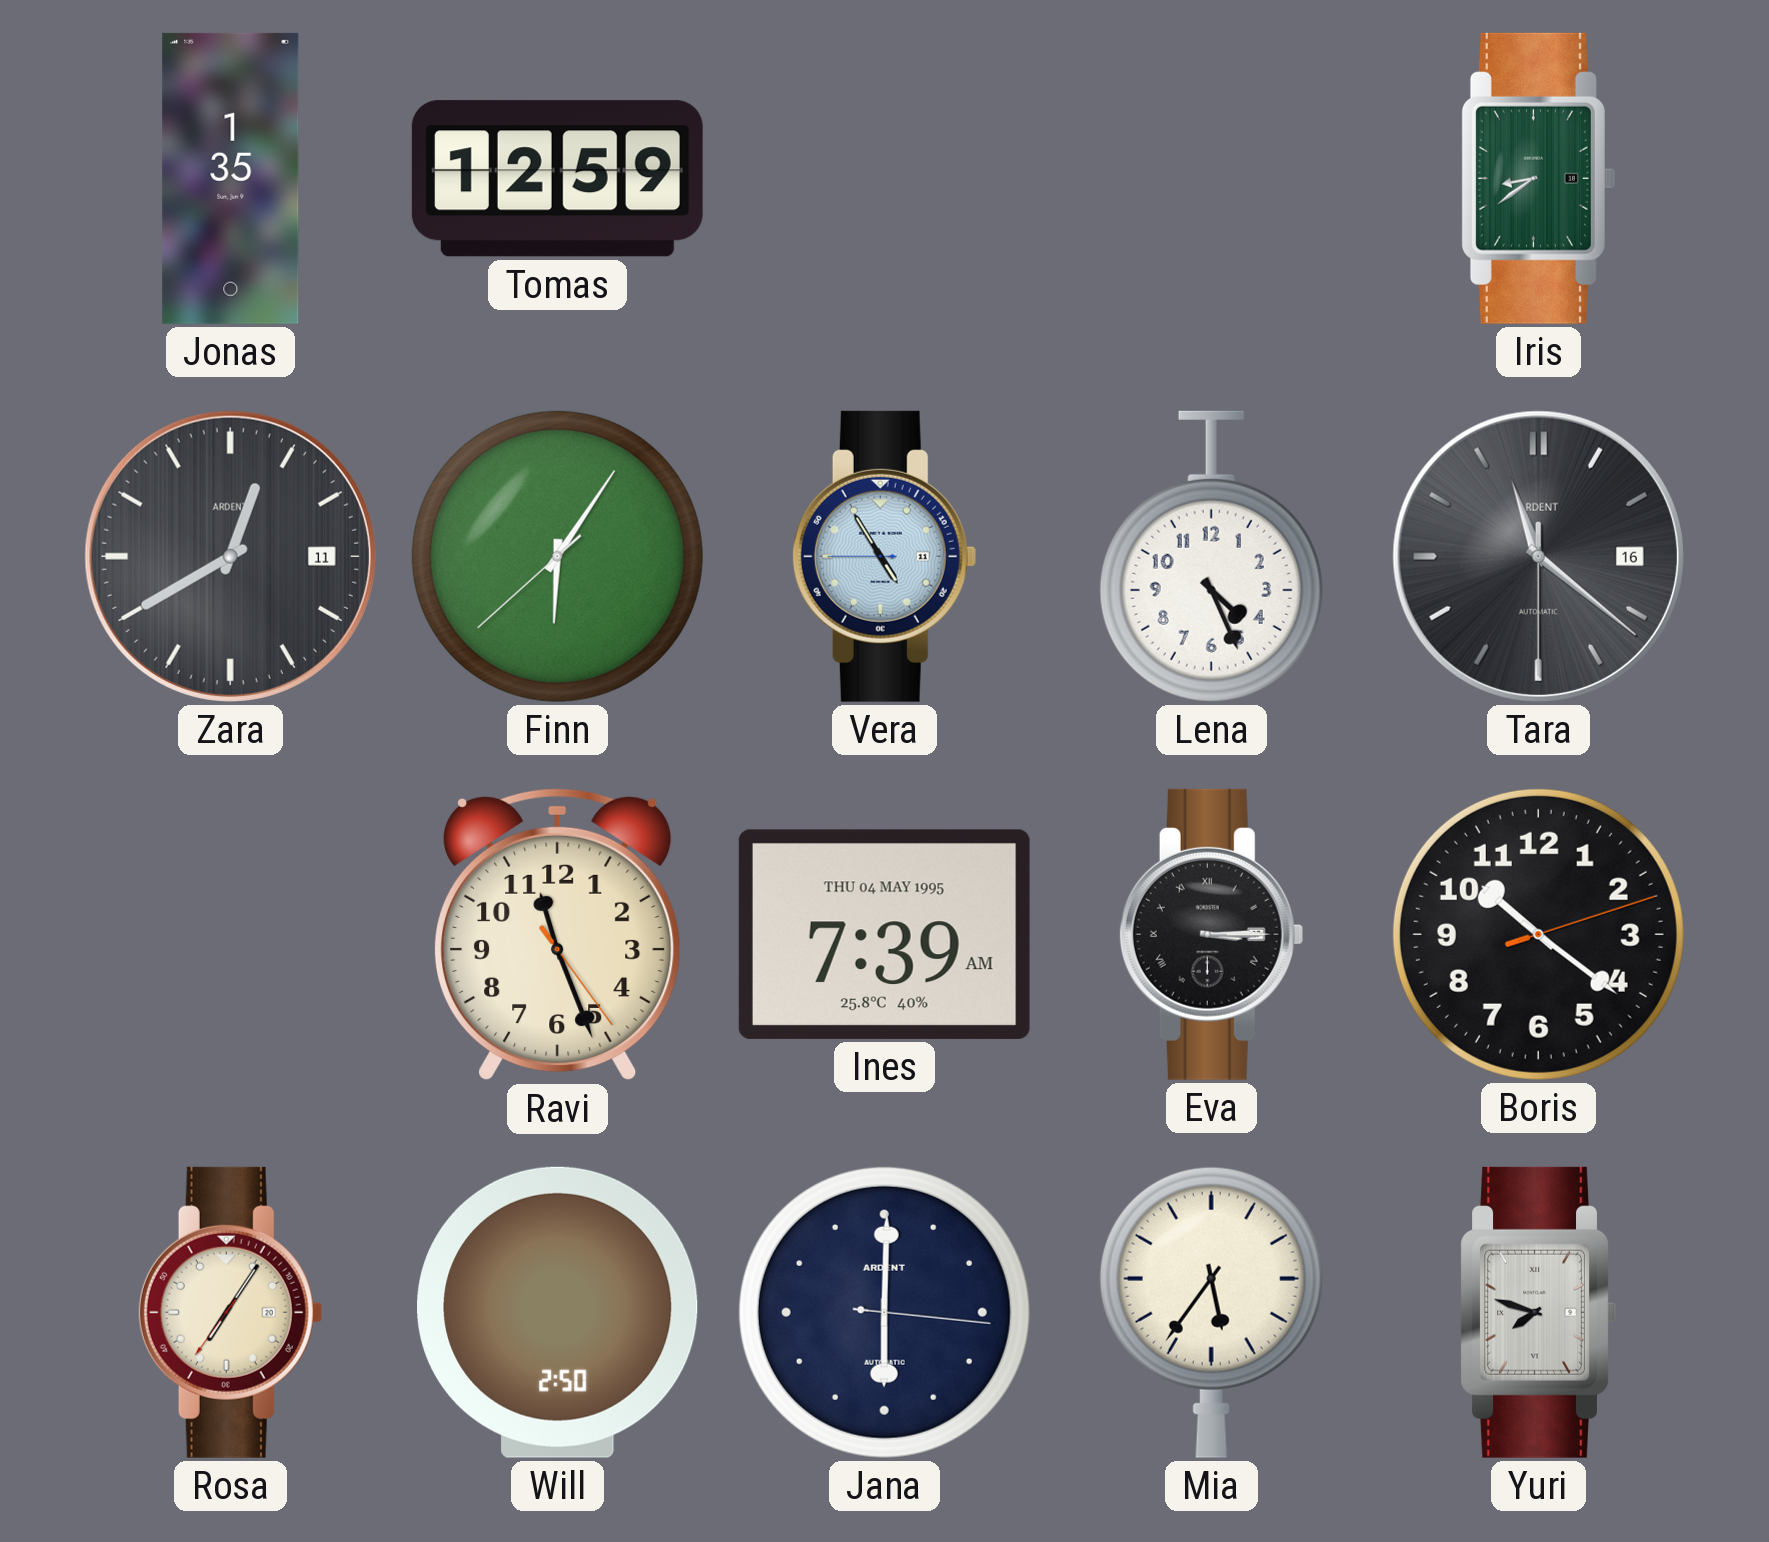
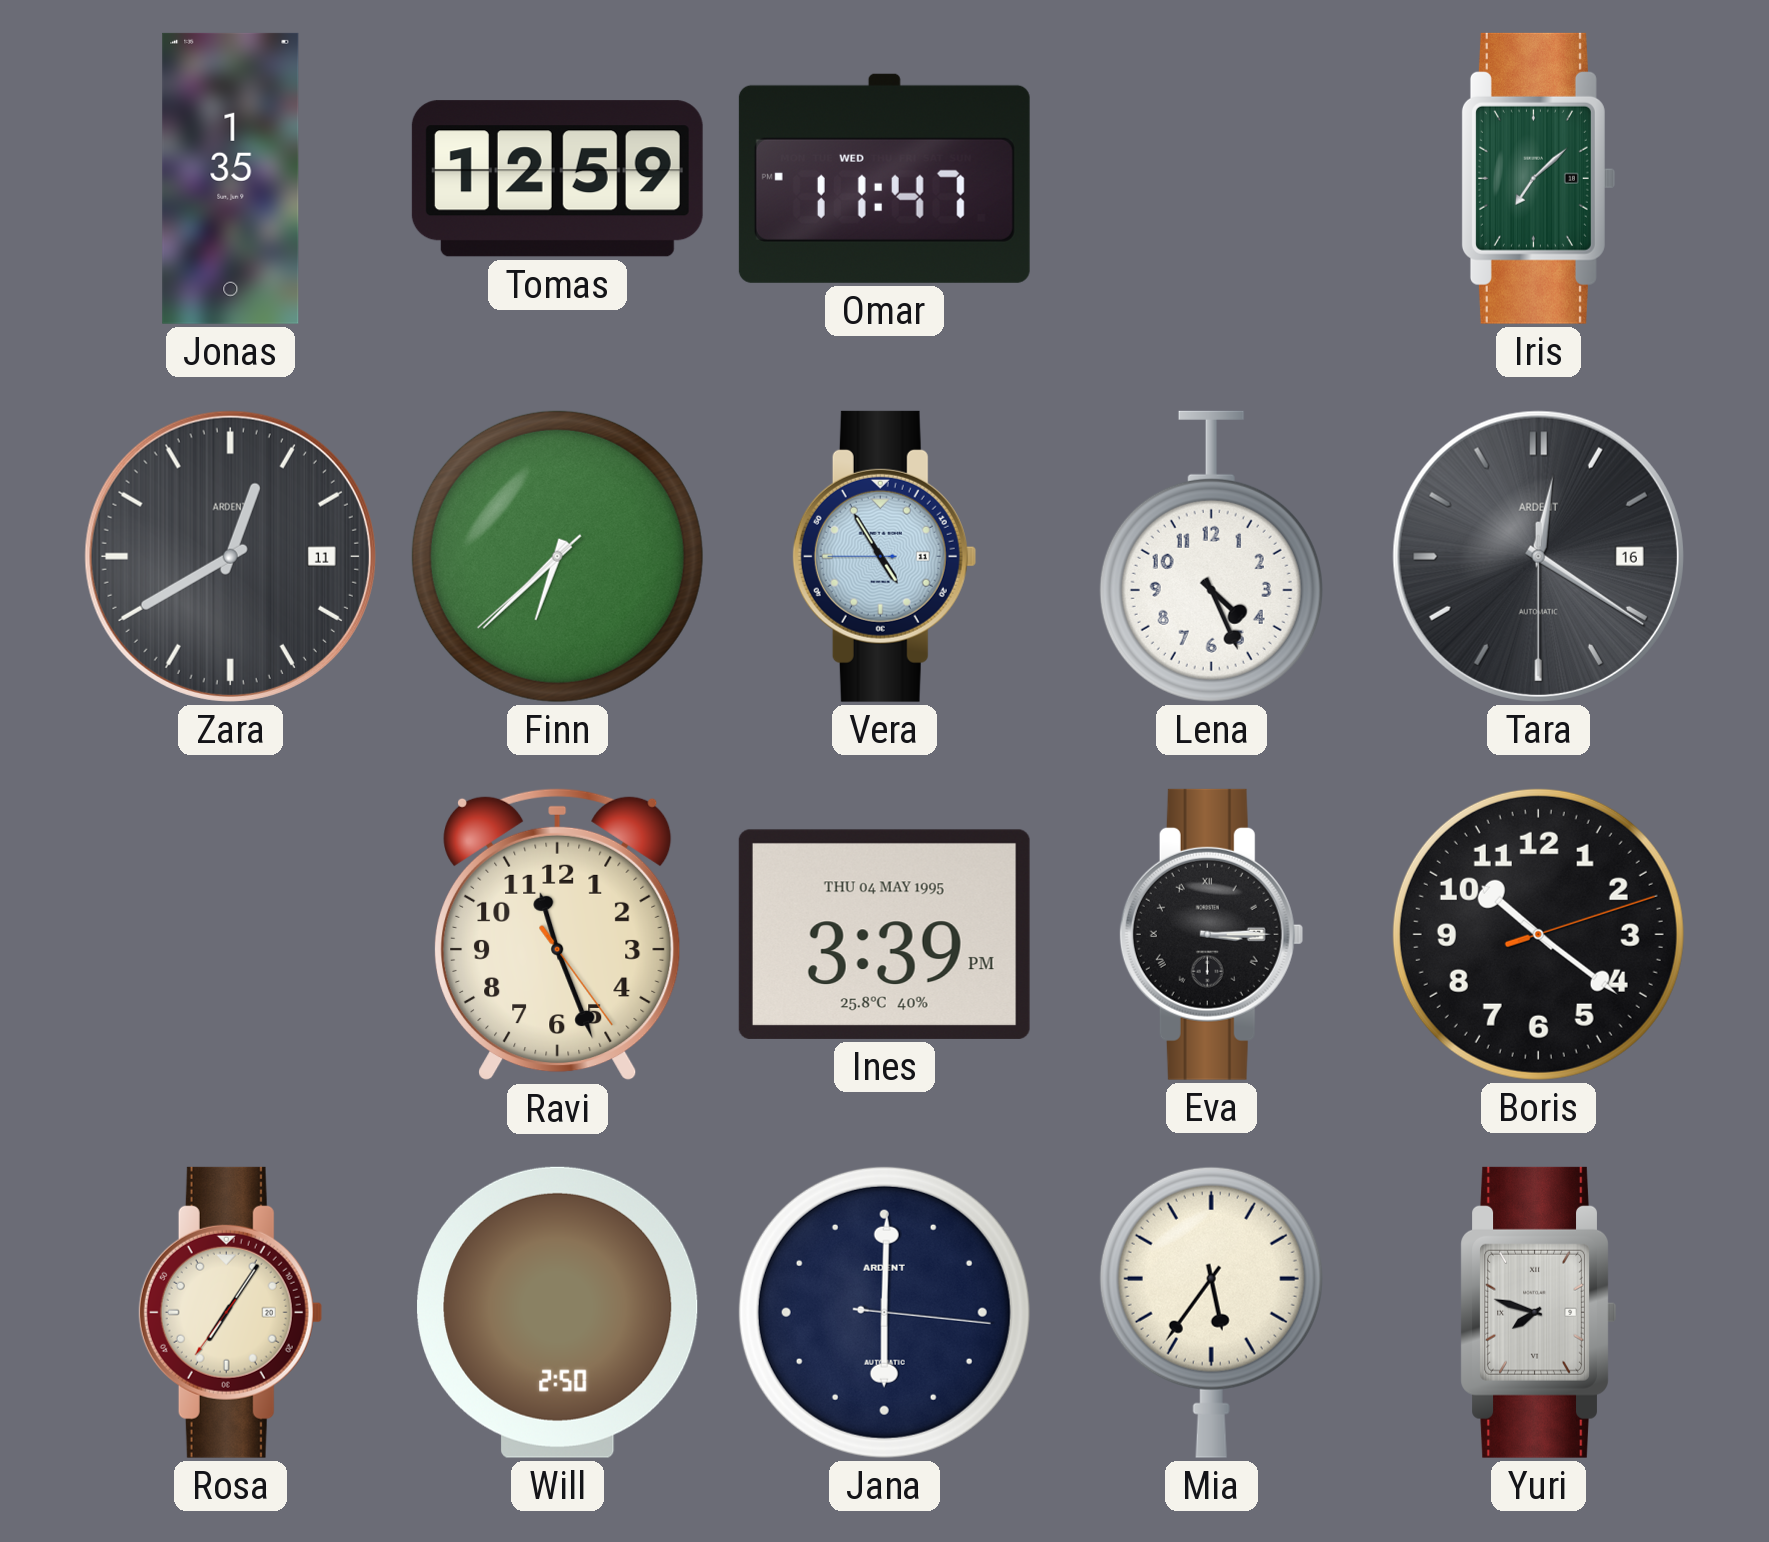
Omar: none -> 11:47 (884, 178)
Iris: 8:39 -> 7:08 (1538, 178)
Finn: 6:05 -> 6:37 (557, 556)
Tara: 11:21 -> 12:20 (1538, 556)
Ines: 7:39 -> 3:39 (884, 934)
